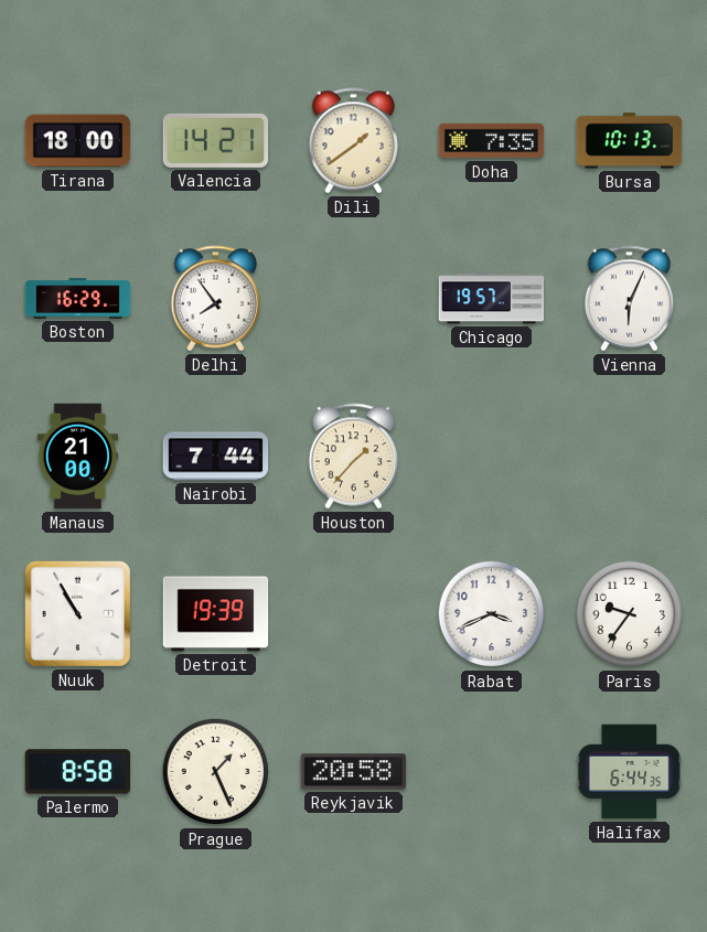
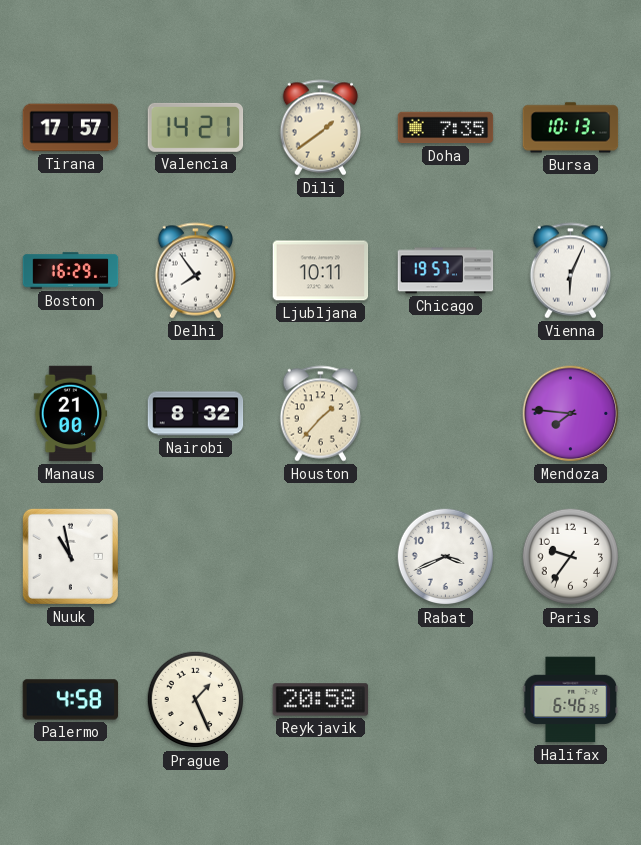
Tirana: 18:00 -> 17:57 (71, 128)
Ljubljana: none -> 10:11 (321, 271)
Nairobi: 7:44 -> 8:32 (196, 414)
Mendoza: none -> 7:46 (571, 414)
Nuuk: 10:55 -> 10:58 (70, 556)
Detroit: 19:39 -> none (216, 614)
Palermo: 8:58 -> 4:58 (71, 700)
Halifax: 6:44 -> 6:46 (571, 700)
